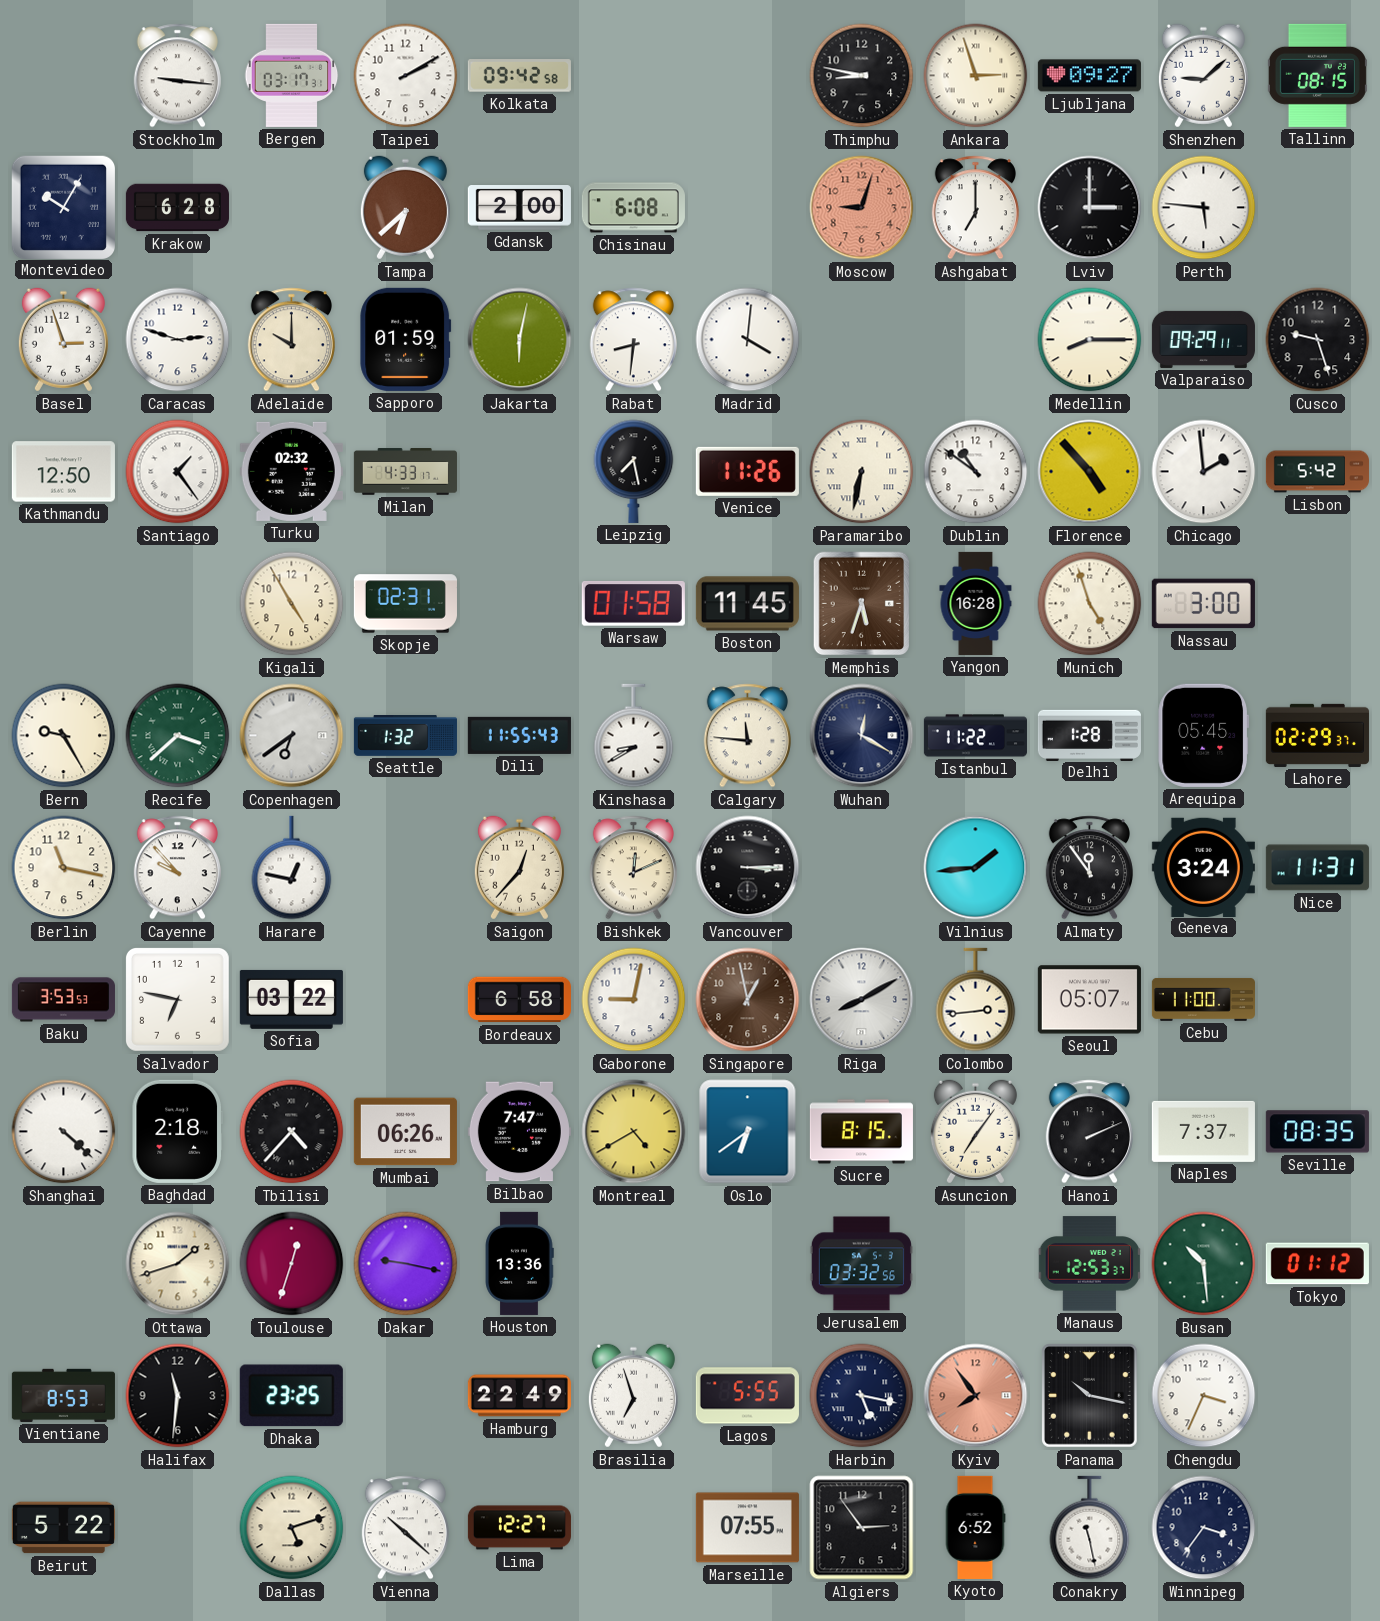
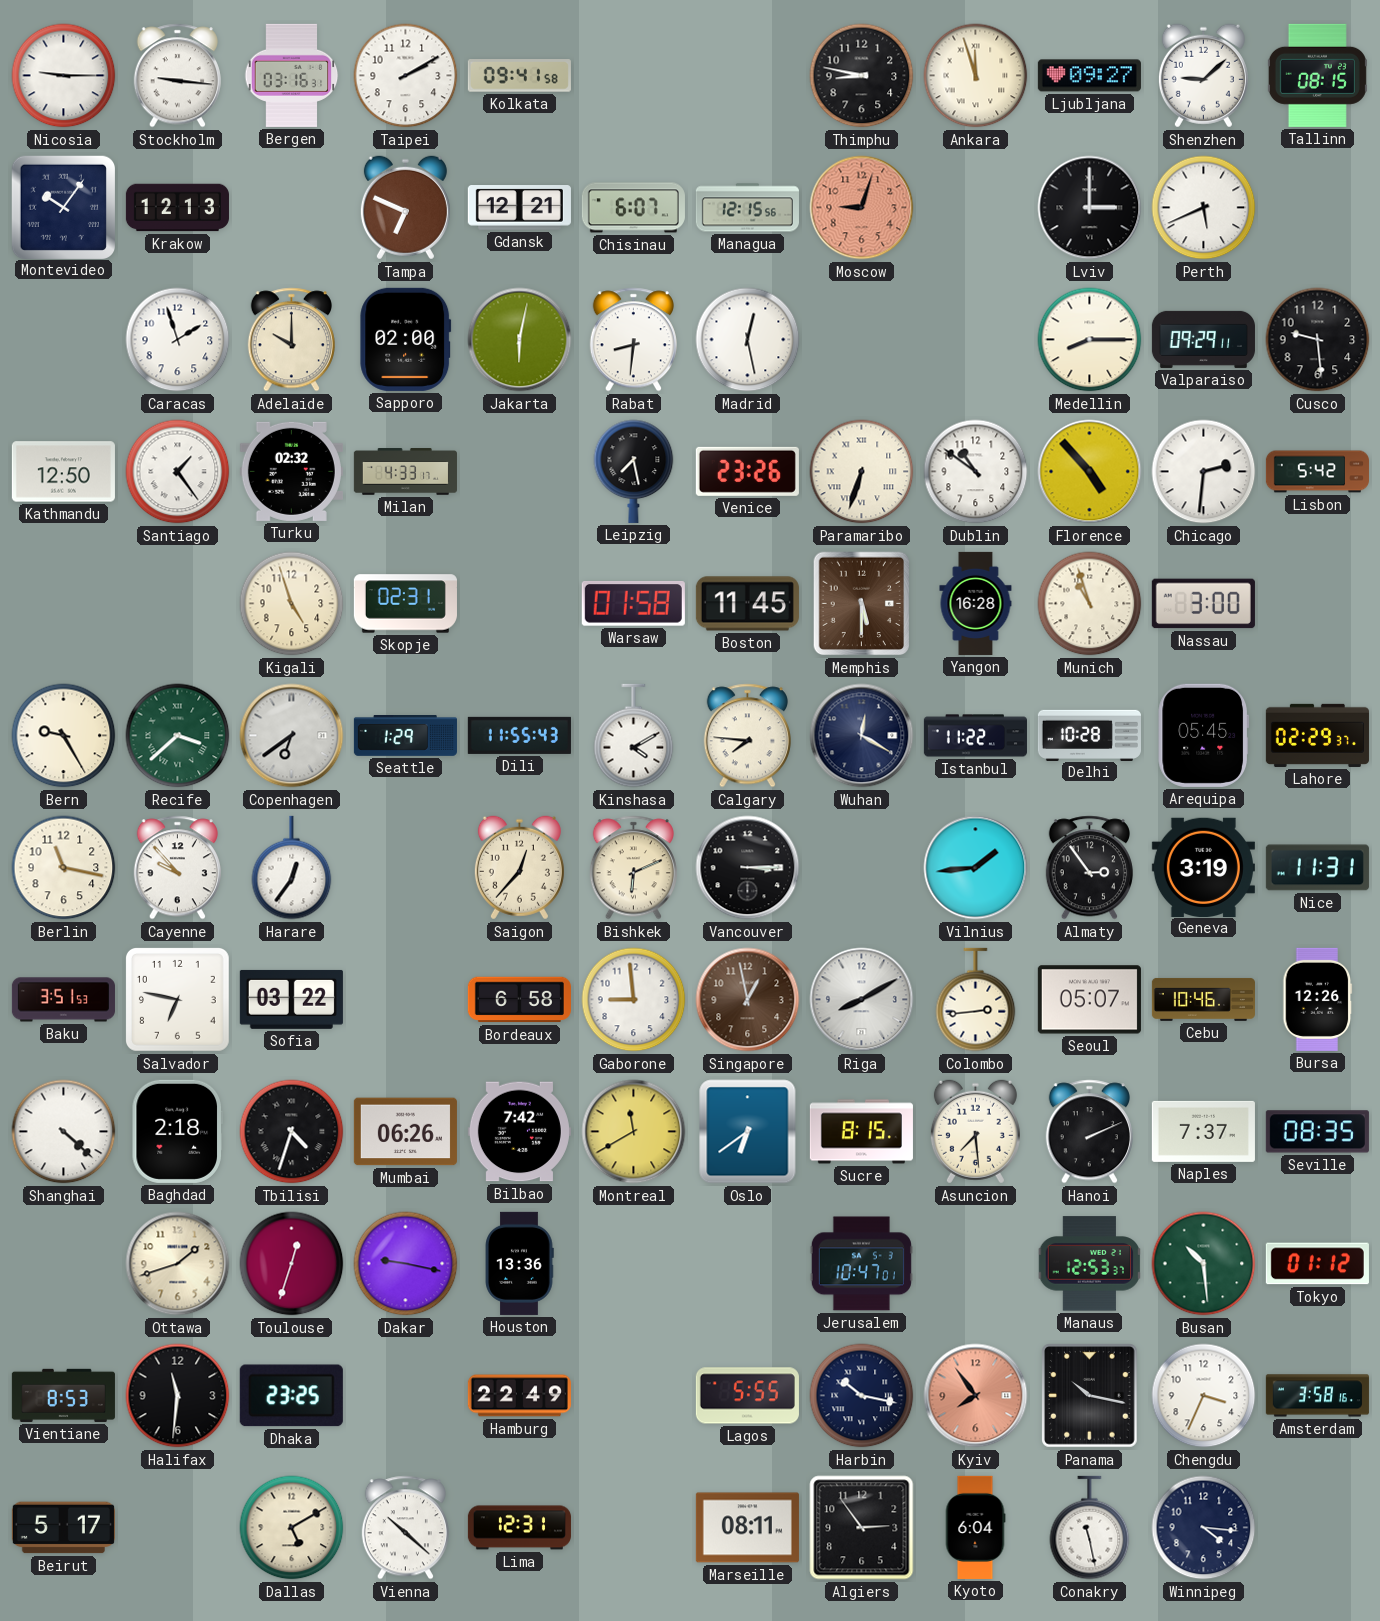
Nicosia: none -> 9:15 (64, 76)
Bergen: 03:17 -> 03:16 (292, 75)
Kolkata: 09:42 -> 09:41 (519, 76)
Ankara: 2:57 -> 11:57 (976, 76)
Montevideo: 10:05 -> 10:06 (63, 207)
Krakow: 6:28 -> 12:13 (177, 208)
Tampa: 6:38 -> 6:49 (405, 208)
Gdansk: 2:00 -> 12:21 (519, 208)
Chisinau: 6:08 -> 6:07 (633, 208)
Managua: none -> 12:15 (747, 208)
Ashgabat: 7:00 -> none (975, 208)
Perth: 5:46 -> 5:41 (1204, 208)
Basel: 2:57 -> none (63, 340)
Caracas: 2:48 -> 1:57 (178, 340)
Sapporo: 01:59 -> 02:00 (406, 339)
Madrid: 4:01 -> 12:28 (748, 340)
Cusco: 9:27 -> 9:29 (1318, 340)
Venice: 11:26 -> 23:26 (747, 471)
Paramaribo: 6:32 -> 6:33 (862, 472)
Chicago: 1:59 -> 2:31 (1204, 472)
Kigali: 4:55 -> 4:57 (292, 604)
Memphis: 5:33 -> 5:30 (862, 604)
Munich: 4:57 -> 10:57 (1090, 604)
Seattle: 1:32 -> 1:29 (405, 736)
Kinshasa: 8:40 -> 4:10 (634, 736)
Calgary: 11:46 -> 7:46 (747, 736)
Delhi: 1:28 -> 10:28 (1089, 735)
Harare: 12:47 -> 12:36 (292, 868)
Bishkek: 12:11 -> 6:11 (633, 868)
Almaty: 11:54 -> 2:54 (1089, 868)
Geneva: 3:24 -> 3:19 (1203, 867)
Baku: 3:53 -> 3:51 (63, 1000)
Gaborone: 9:02 -> 8:59 (634, 1000)
Cebu: 11:00 -> 10:46 (1203, 999)
Bursa: none -> 12:26 (1318, 999)
Tbilisi: 4:37 -> 4:33 (292, 1132)
Bilbao: 7:47 -> 7:42 (519, 1132)
Montreal: 4:40 -> 11:40 (634, 1132)
Asuncion: 7:06 -> 7:29 (975, 1132)
Jerusalem: 03:32 -> 10:47 (861, 1264)
Brasilia: 6:57 -> none (633, 1396)
Harbin: 5:17 -> 10:17 (862, 1396)
Amsterdam: none -> 3:58 (1317, 1396)
Beirut: 5:22 -> 5:17 (63, 1528)
Dallas: 5:12 -> 5:10 (292, 1528)
Lima: 12:27 -> 12:31 (519, 1528)
Marseille: 07:55 -> 08:11 (747, 1528)
Kyoto: 6:52 -> 6:04 (975, 1527)
Winnipeg: 3:36 -> 4:16 (1204, 1528)
